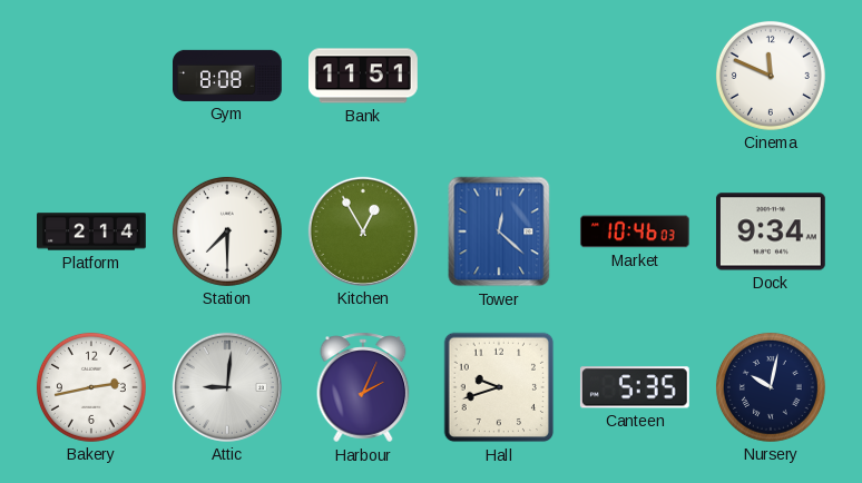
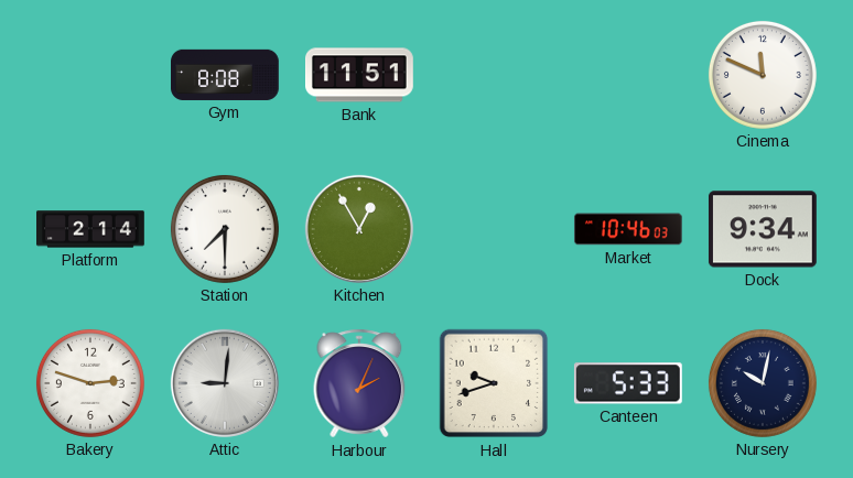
Tower: 12:22 -> none (499, 231)
Bakery: 2:43 -> 2:48 (90, 383)
Canteen: 5:35 -> 5:33 (628, 383)
